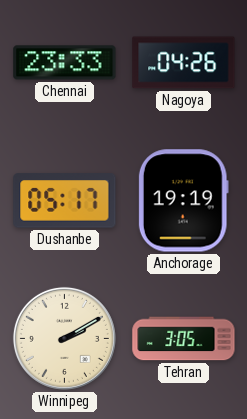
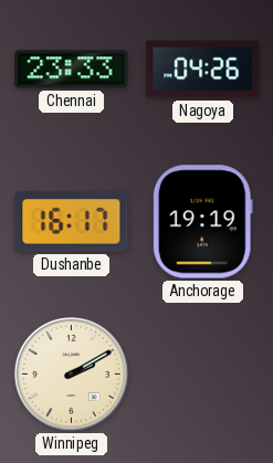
Dushanbe: 05:17 -> 16:17 (72, 222)
Tehran: 3:05 -> none (184, 339)
